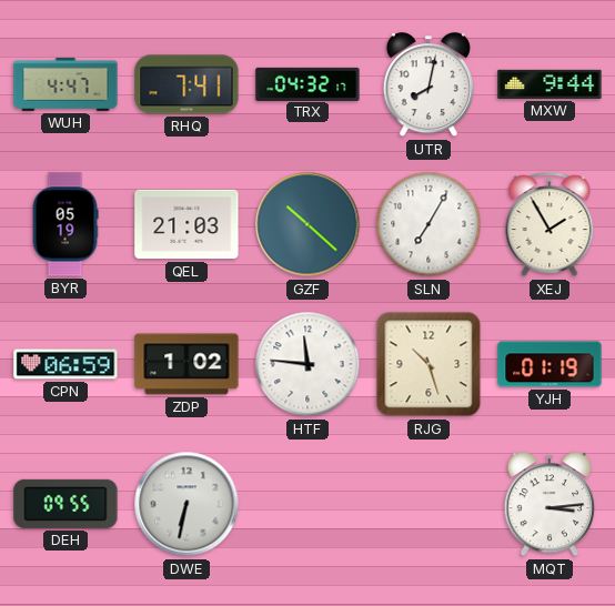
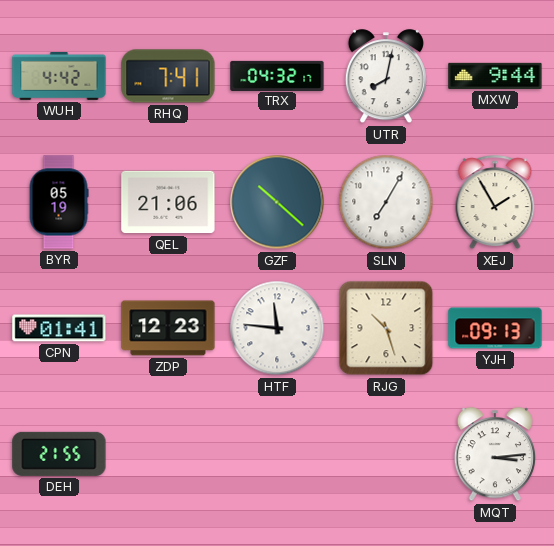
WUH: 4:47 -> 4:42 (59, 76)
QEL: 21:03 -> 21:06 (168, 202)
CPN: 06:59 -> 01:41 (59, 328)
ZDP: 1:02 -> 12:23 (168, 328)
YJH: 01:19 -> 09:13 (495, 328)
DEH: 09:55 -> 21:55 (59, 454)
DWE: 6:32 -> none (186, 504)
